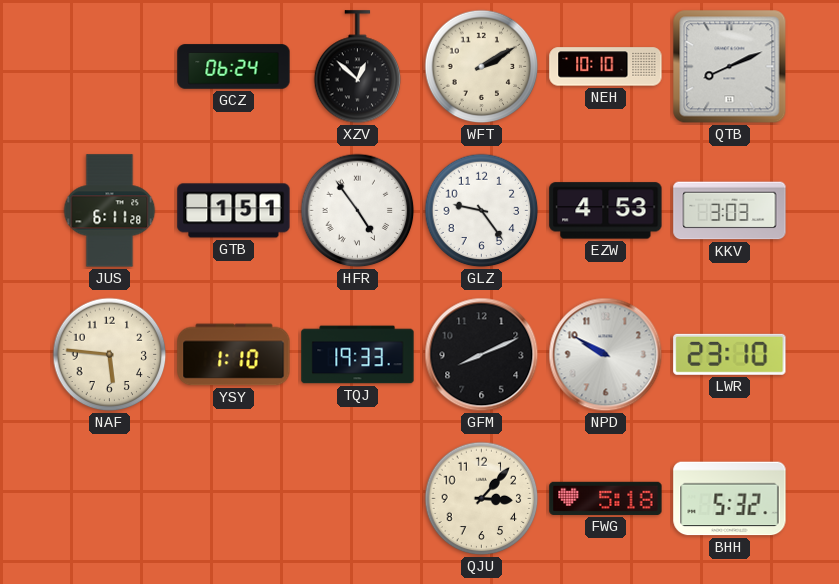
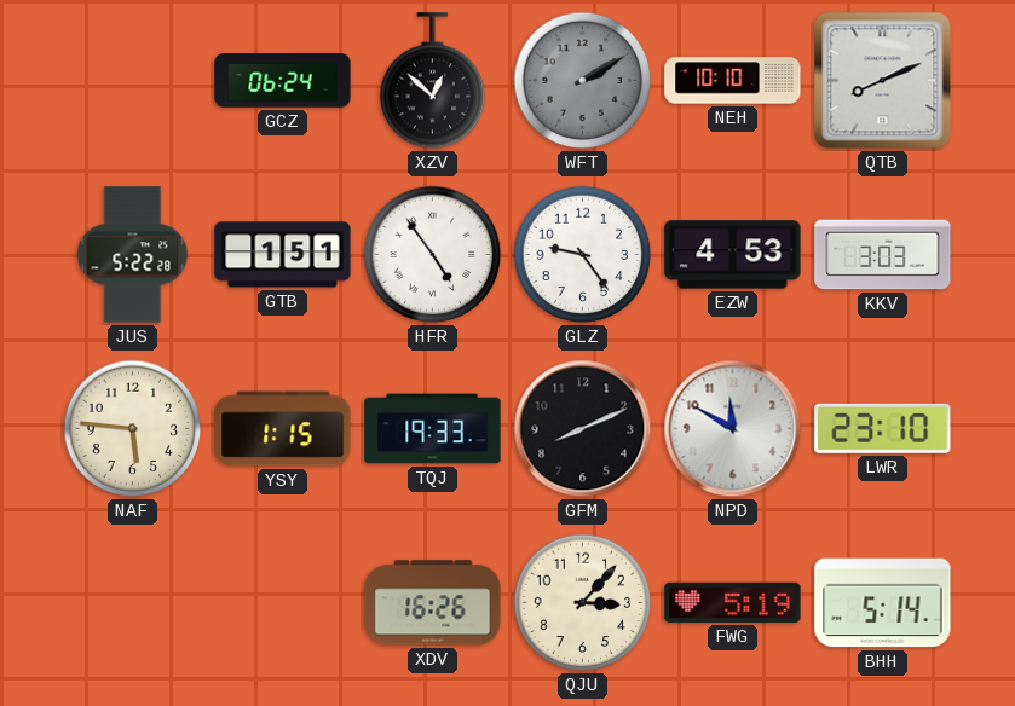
WFT dial: cream -> grey (583, 81)
JUS: 6:11 -> 5:22 (133, 255)
YSY: 1:10 -> 1:15 (283, 429)
NPD: 9:50 -> 11:50 (733, 429)
XDV: none -> 16:26 (433, 603)
FWG: 5:18 -> 5:19 (733, 602)
BHH: 5:32 -> 5:14 (883, 603)
